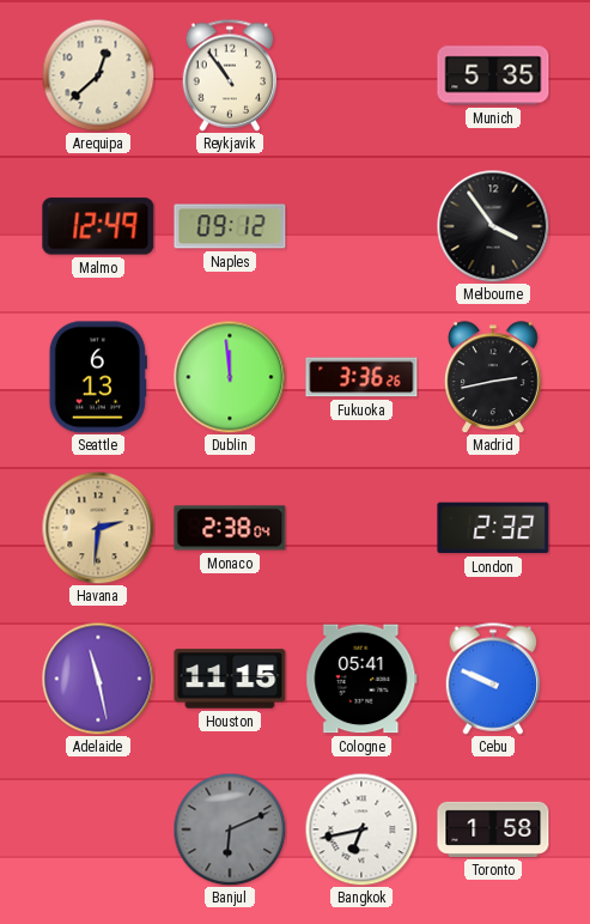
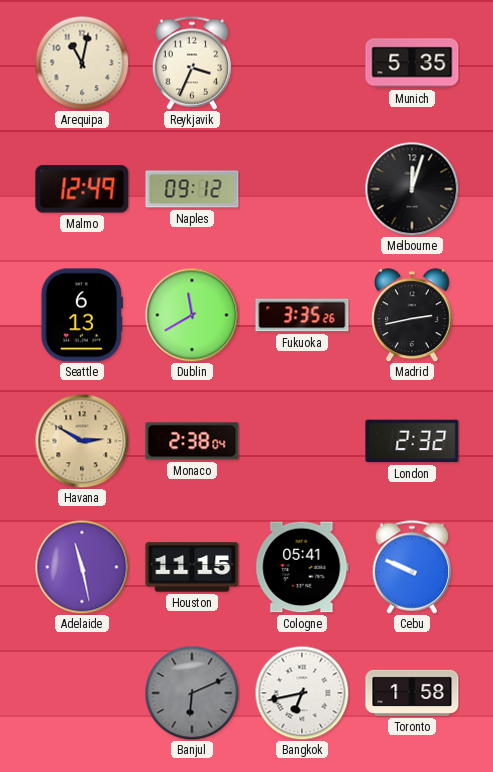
Arequipa: 12:38 -> 11:02 (82, 63)
Reykjavik: 10:54 -> 3:34 (192, 63)
Melbourne: 3:54 -> 12:03 (412, 189)
Dublin: 11:59 -> 11:40 (192, 315)
Fukuoka: 3:36 -> 3:35 (302, 315)
Havana: 2:31 -> 2:50 (82, 441)
